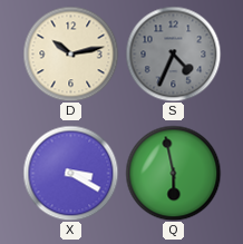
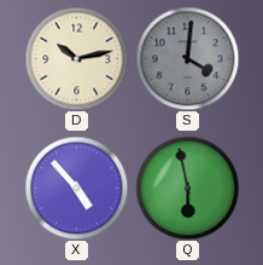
S: 4:34 -> 4:01 (187, 58)
X: 3:20 -> 4:53 (76, 188)
